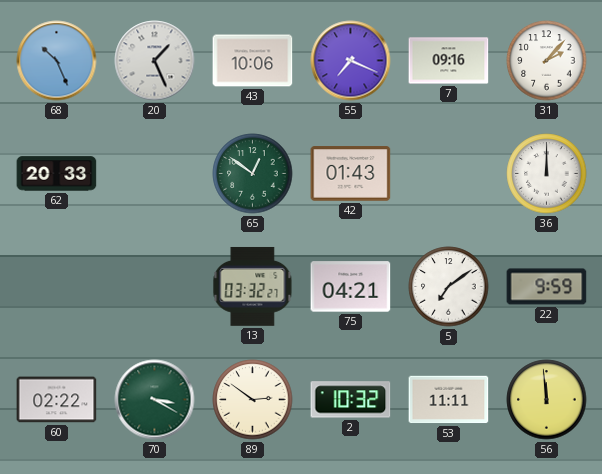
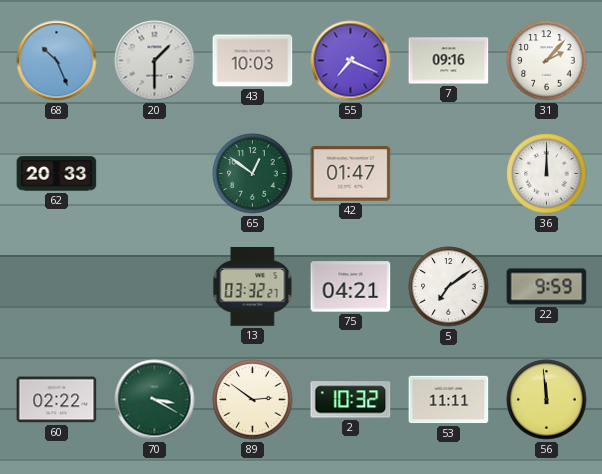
20: 1:26 -> 1:30 (155, 61)
43: 10:06 -> 10:03 (253, 61)
42: 01:43 -> 01:47 (351, 174)
